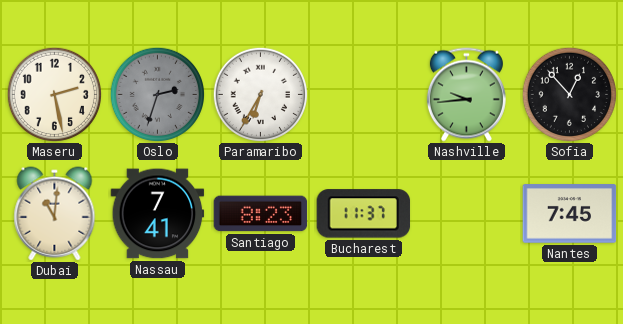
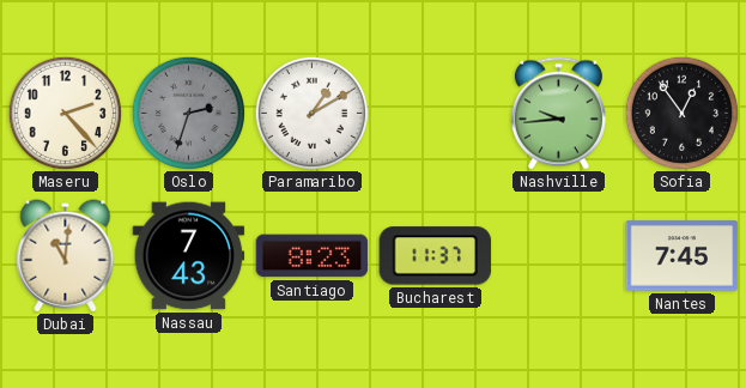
Maseru: 2:28 -> 2:23 (65, 113)
Paramaribo: 6:35 -> 1:10 (311, 113)
Sofia: 12:53 -> 12:54 (681, 113)
Nassau: 7:41 -> 7:43 (189, 256)
